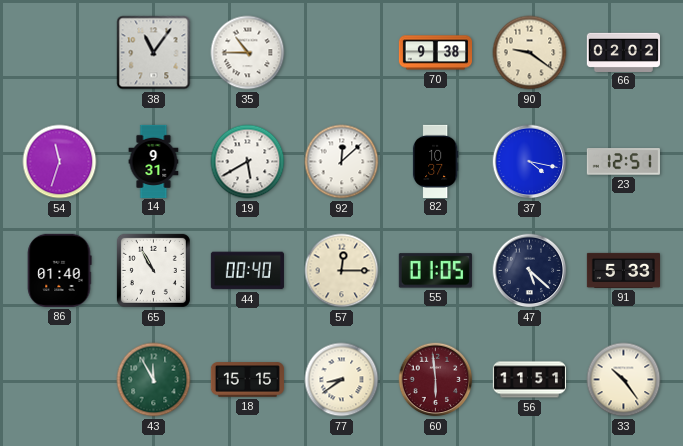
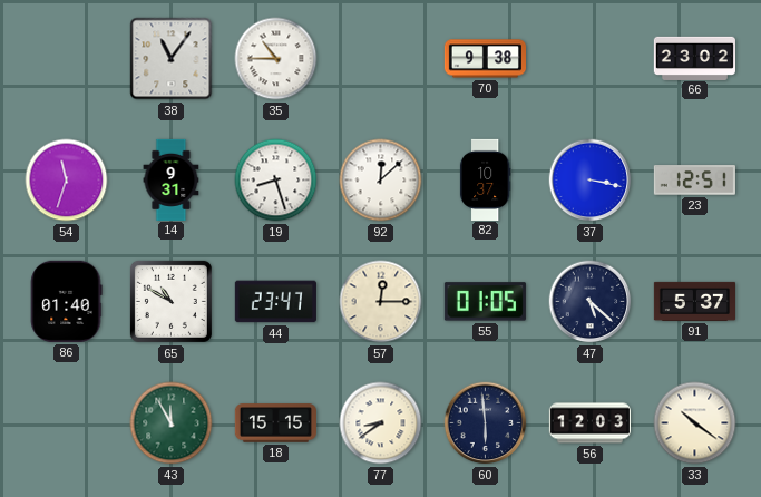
90: 9:21 -> none (530, 53)
66: 02:02 -> 23:02 (694, 58)
19: 5:40 -> 8:27 (276, 181)
37: 4:17 -> 3:17 (591, 181)
65: 10:55 -> 10:50 (170, 301)
44: 00:40 -> 23:47 (275, 302)
91: 5:33 -> 5:37 (694, 301)
60 dial: burgundy -> navy (486, 423)
56: 11:51 -> 12:03 (589, 423)
33: 10:24 -> 10:21 (695, 423)
